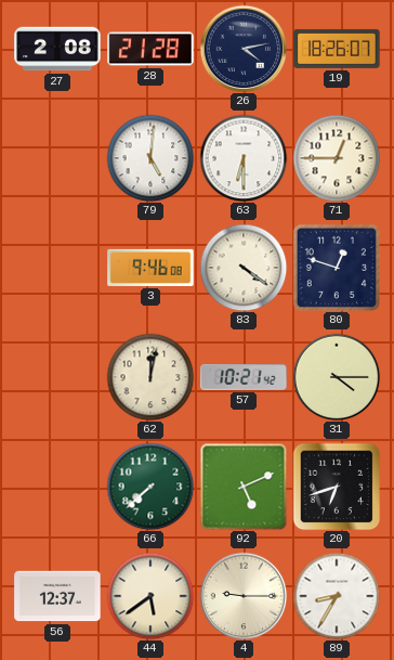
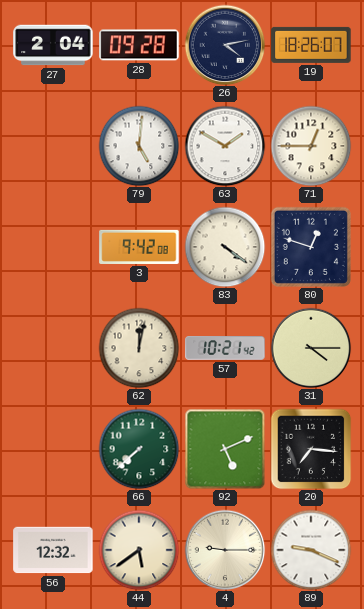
27: 2:08 -> 2:04 (53, 45)
28: 21:28 -> 09:28 (139, 45)
63: 6:30 -> 1:50 (225, 146)
3: 9:46 -> 9:42 (139, 247)
20: 6:42 -> 7:16 (311, 449)
56: 12:37 -> 12:32 (53, 550)
89: 8:35 -> 9:19 (311, 550)
